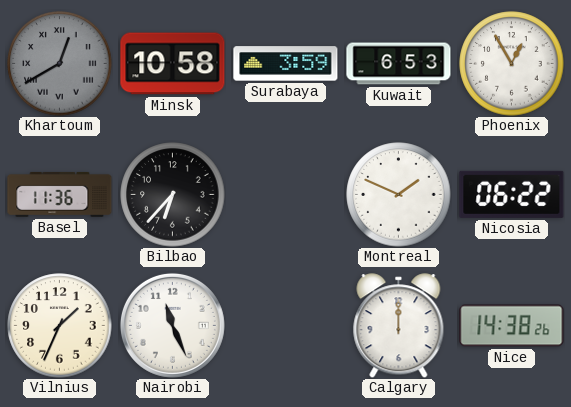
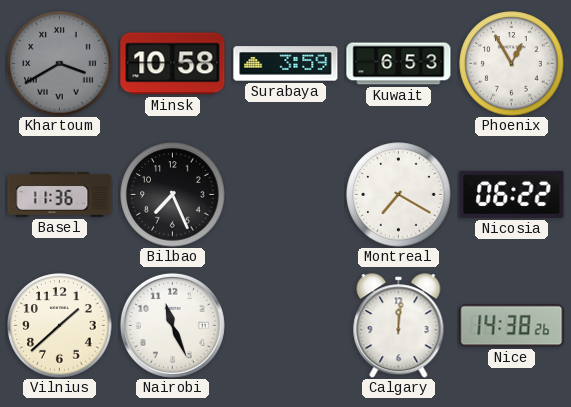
Khartoum: 12:40 -> 3:40 (60, 64)
Bilbao: 6:37 -> 7:26 (173, 195)
Montreal: 1:49 -> 7:20 (399, 195)
Vilnius: 1:34 -> 1:38 (60, 326)
Calgary: 12:00 -> 12:01 (399, 326)
